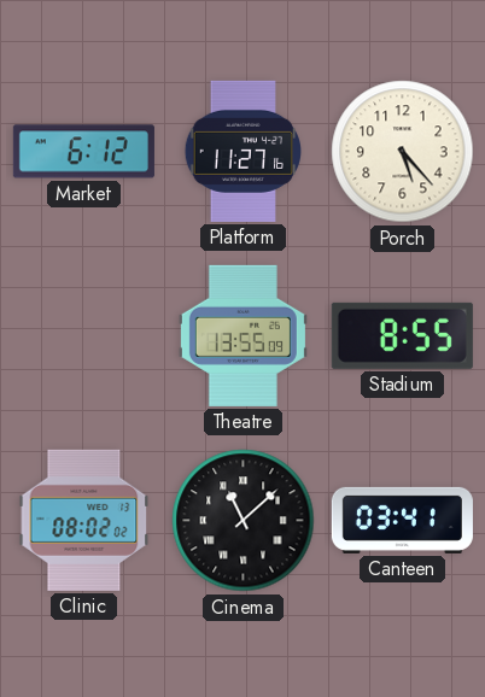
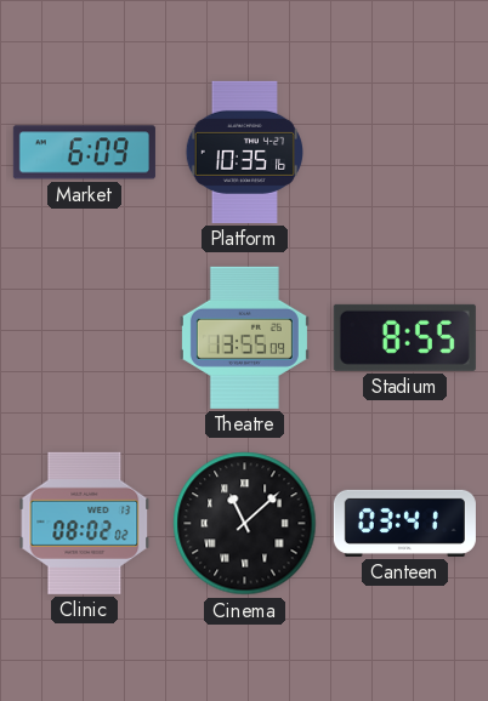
Market: 6:12 -> 6:09 (84, 153)
Platform: 11:27 -> 10:35 (245, 152)
Porch: 5:23 -> none (403, 152)
